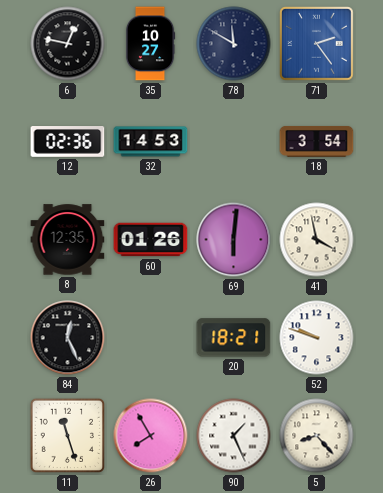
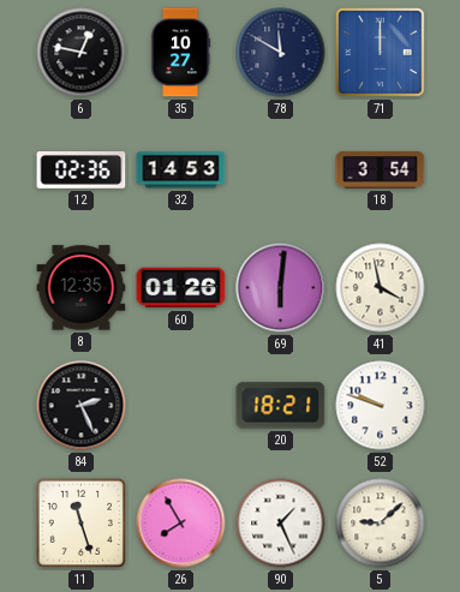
71: 2:24 -> 12:00 (381, 53)
84: 12:26 -> 2:26 (82, 406)
5: 8:23 -> 9:08 (381, 524)
